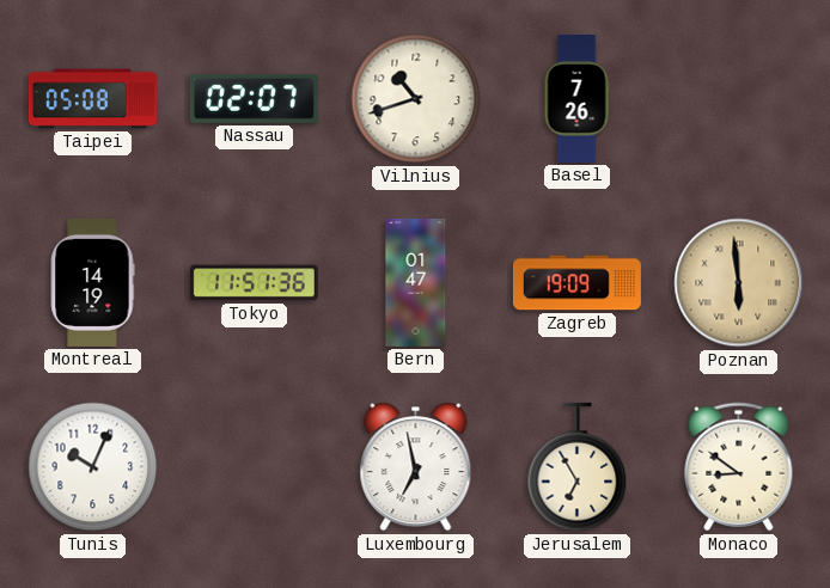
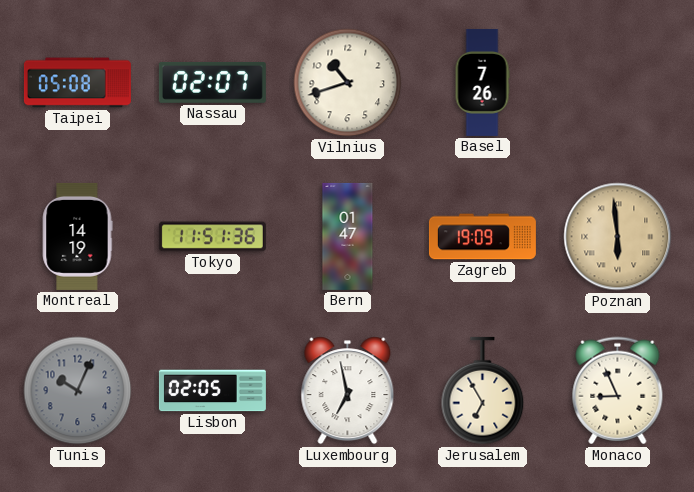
Tunis dial: white -> grey (78, 391)
Lisbon: none -> 02:05 (212, 391)
Monaco: 8:51 -> 8:56 (618, 391)
